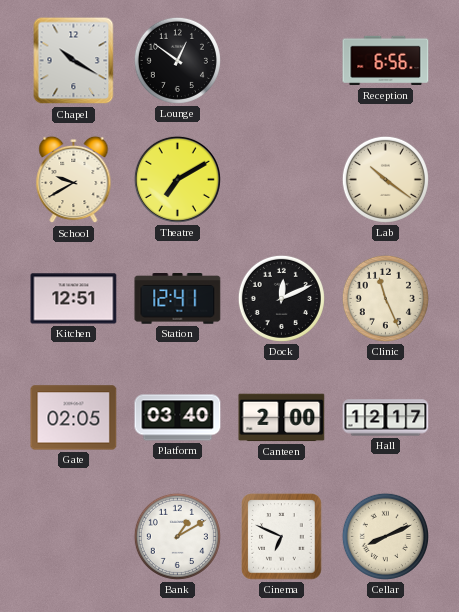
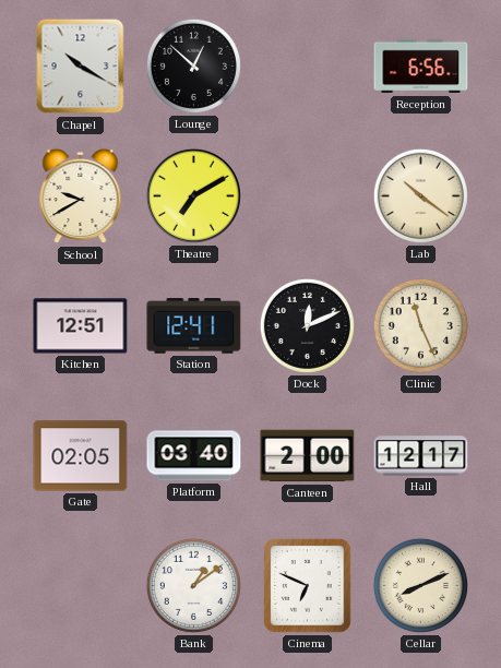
Lounge: 12:51 -> 12:52 (193, 65)
Bank: 1:10 -> 1:09 (193, 585)
